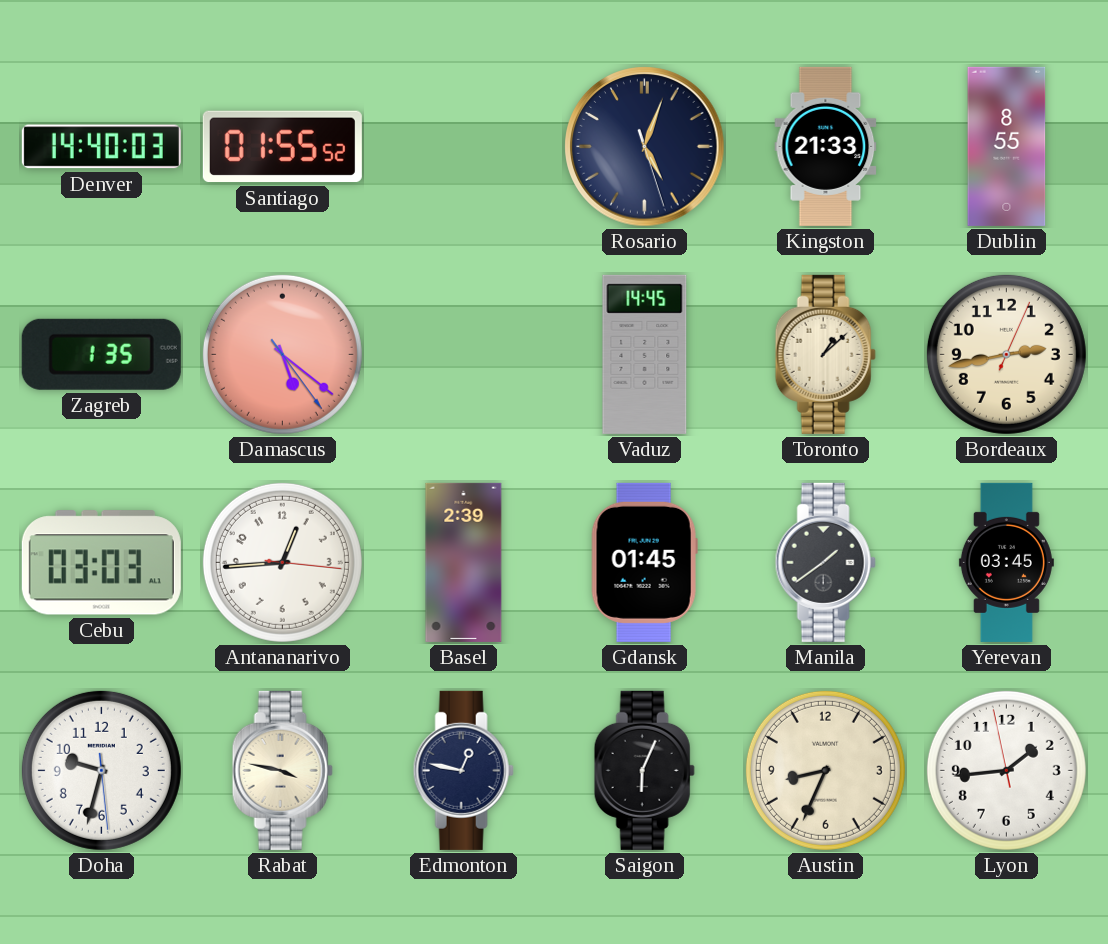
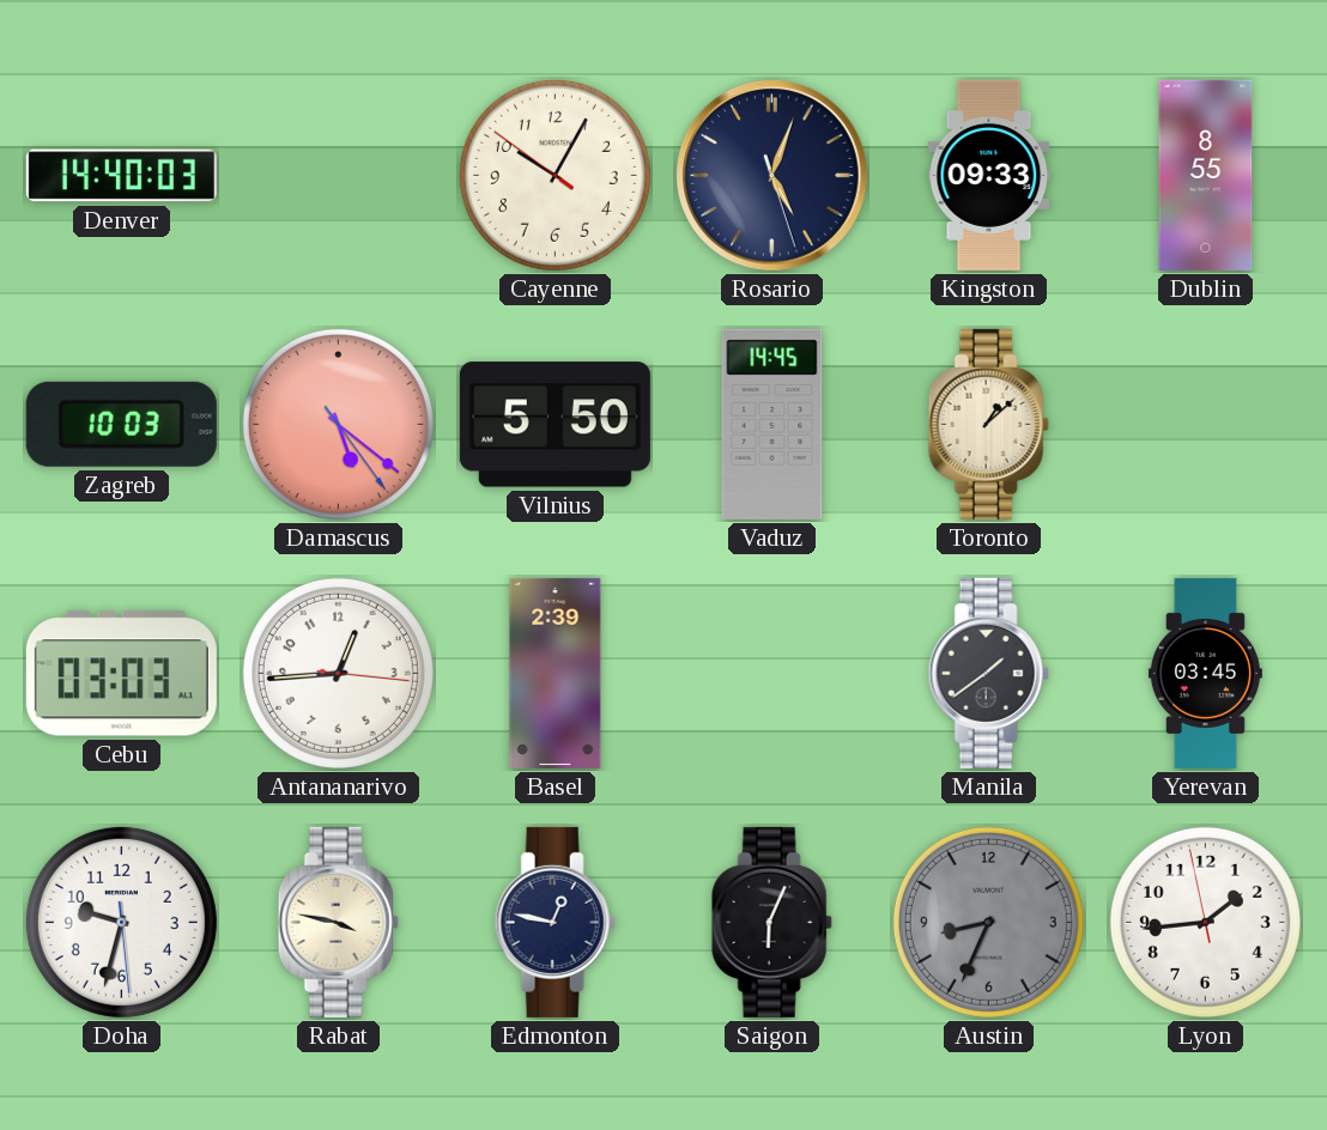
Santiago: 01:55 -> none (282, 147)
Cayenne: none -> 10:04 (555, 175)
Kingston: 21:33 -> 09:33 (989, 175)
Zagreb: 1:35 -> 10:03 (121, 424)
Vilnius: none -> 5:50 (555, 425)
Bordeaux: 2:43 -> none (1006, 354)
Gdansk: 01:45 -> none (644, 562)
Austin dial: cream -> grey (988, 922)
